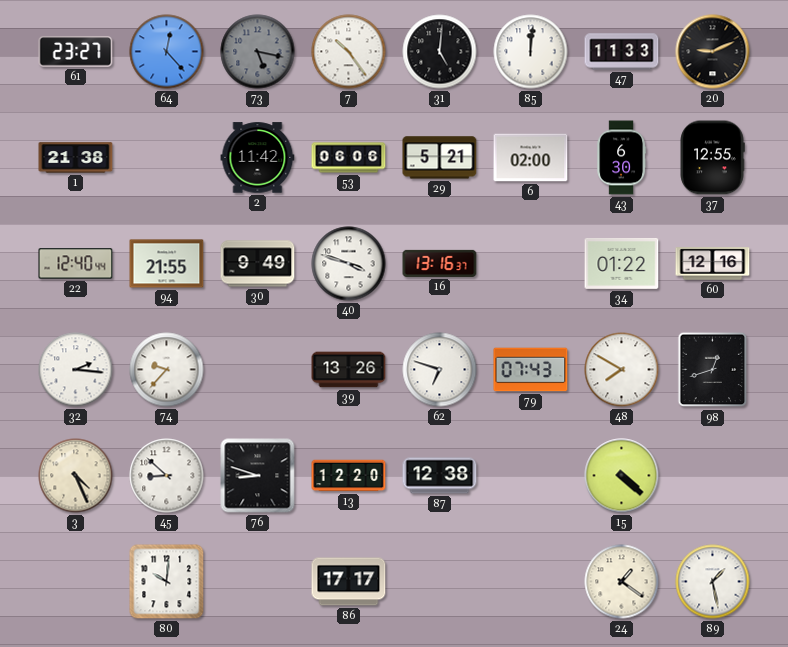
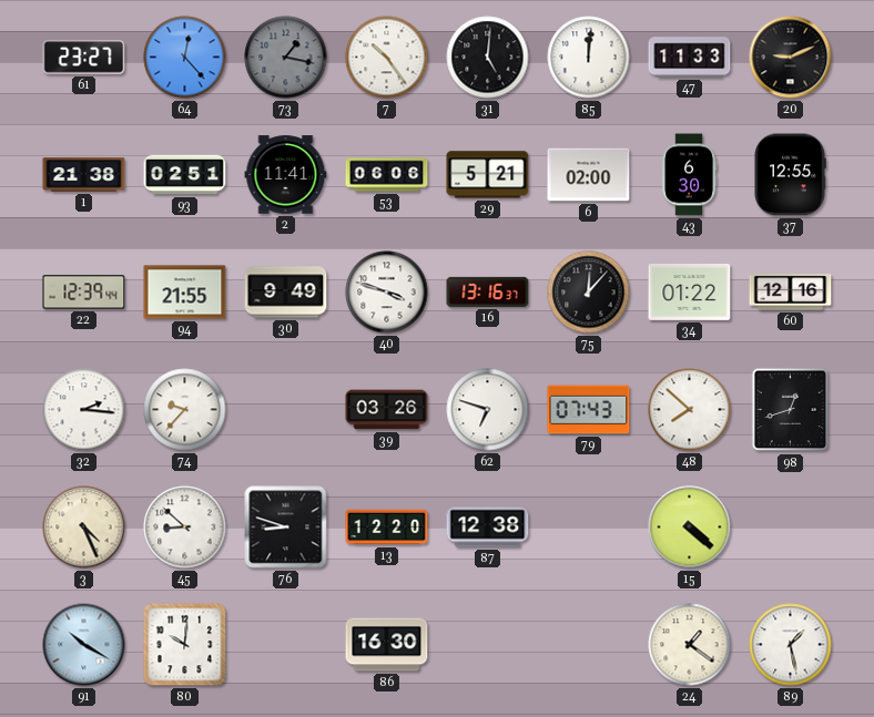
73: 5:17 -> 1:17 (286, 58)
93: none -> 02:51 (185, 175)
2: 11:42 -> 11:41 (286, 175)
22: 12:40 -> 12:39 (84, 293)
75: none -> 12:07 (589, 293)
39: 13:26 -> 03:26 (387, 410)
48: 7:50 -> 7:52 (690, 410)
91: none -> 10:20 (84, 645)
86: 17:17 -> 16:30 (387, 645)
